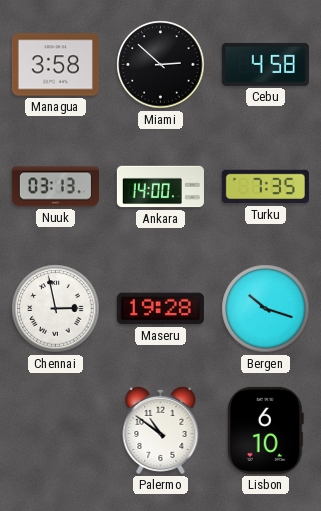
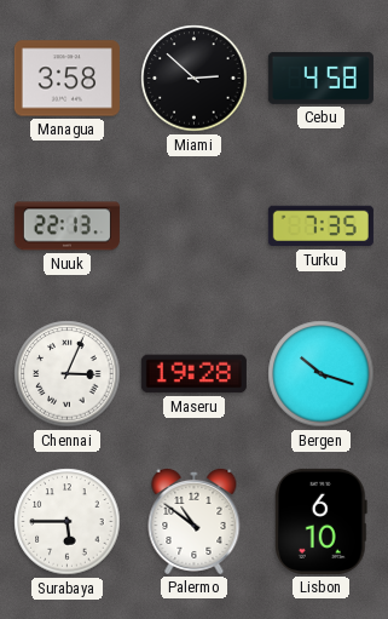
Nuuk: 03:13 -> 22:13 (66, 227)
Ankara: 14:00 -> none (160, 187)
Chennai: 2:58 -> 3:04 (68, 374)
Surabaya: none -> 5:45 (68, 522)
